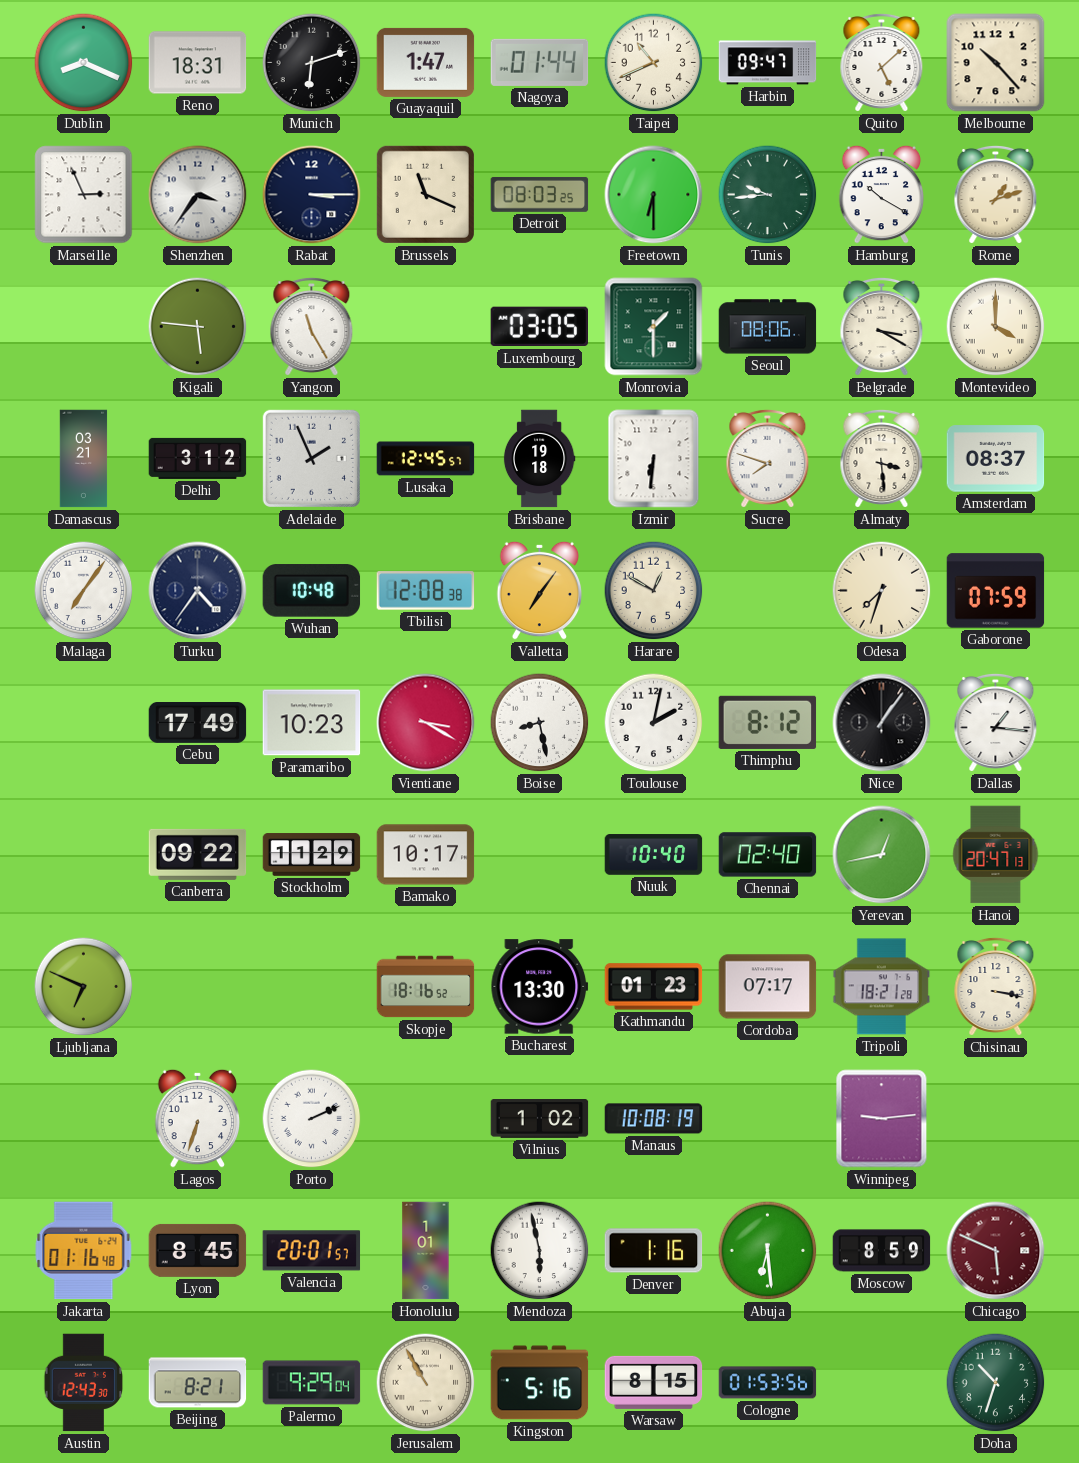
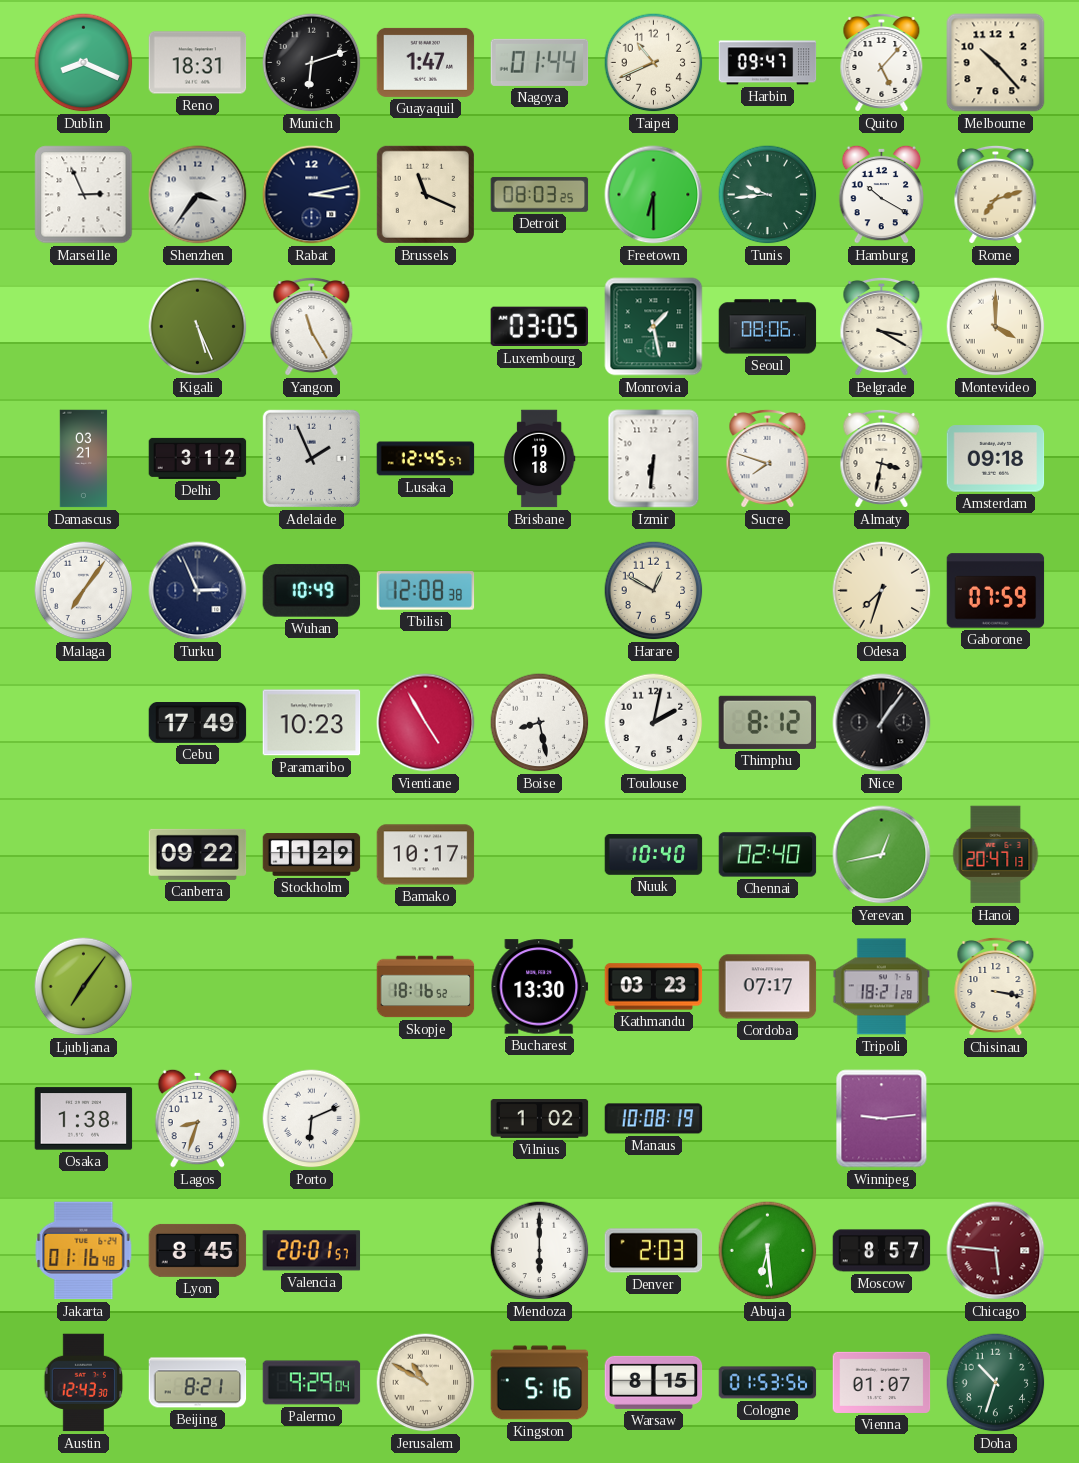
Quito: 5:08 -> 5:07 (882, 62)
Rabat: 3:15 -> 3:13 (312, 195)
Rome: 1:12 -> 7:12 (996, 194)
Kigali: 5:46 -> 5:26 (198, 327)
Monrovia: 1:30 -> 1:28 (654, 327)
Almaty: 3:29 -> 3:32 (882, 458)
Amsterdam: 08:37 -> 09:18 (996, 459)
Turku: 4:36 -> 2:56 (198, 591)
Wuhan: 10:48 -> 10:49 (312, 591)
Valletta: 7:06 -> none (540, 590)
Vientiane: 3:20 -> 4:55 (426, 723)
Dallas: 1:16 -> none (996, 722)
Ljubljana: 6:49 -> 7:06 (84, 987)
Kathmandu: 01:23 -> 03:23 (654, 987)
Osaka: none -> 1:38 (84, 1119)
Lagos: 6:33 -> 8:33 (198, 1118)
Porto: 2:11 -> 6:11 (312, 1119)
Honolulu: 1:01 -> none (426, 1251)
Mendoza: 5:58 -> 6:00 (540, 1251)
Denver: 1:16 -> 2:03 (654, 1251)
Moscow: 8:59 -> 8:57 (882, 1251)
Chicago: 5:49 -> 5:46 (996, 1251)
Jerusalem: 10:55 -> 10:50 (426, 1383)
Vienna: none -> 01:07 (882, 1382)
